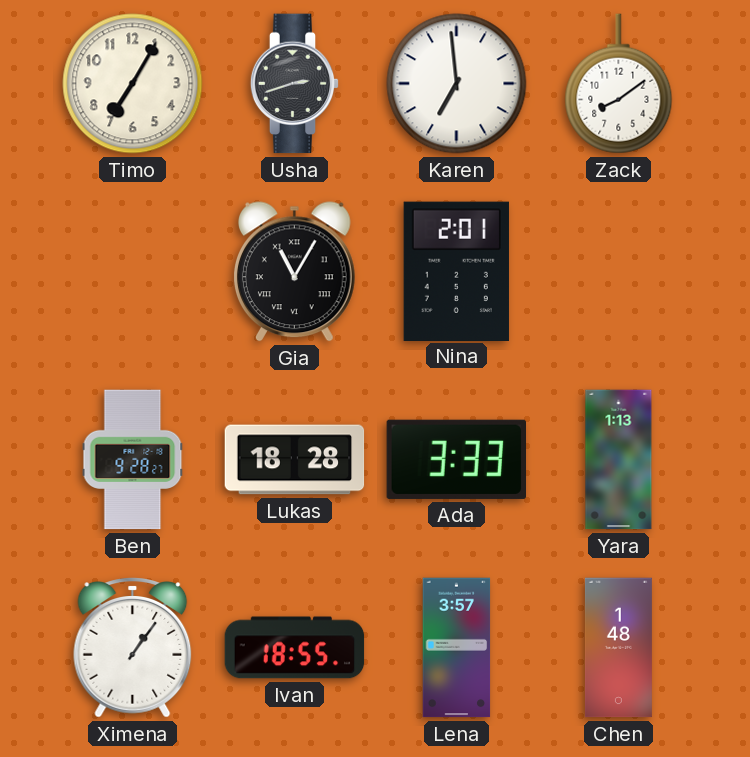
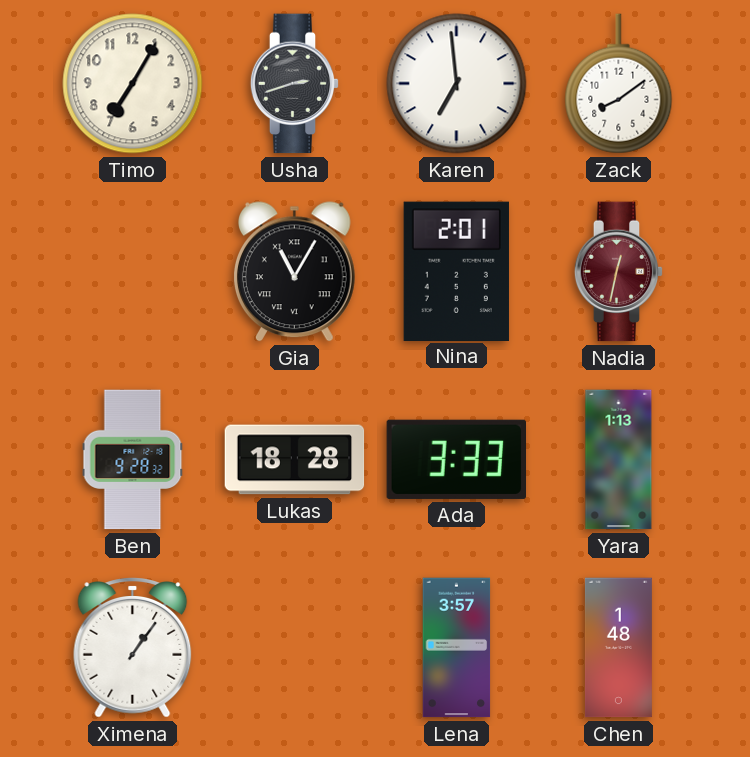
Nadia: none -> 12:32 (619, 272)
Ben: 9:28:27 -> 9:28:32 (133, 460)
Ivan: 18:55 -> none (295, 648)
